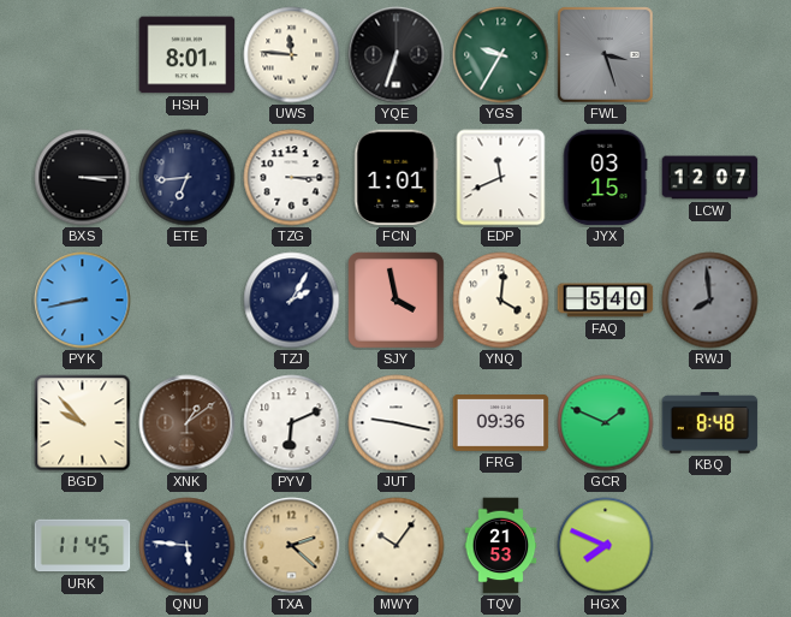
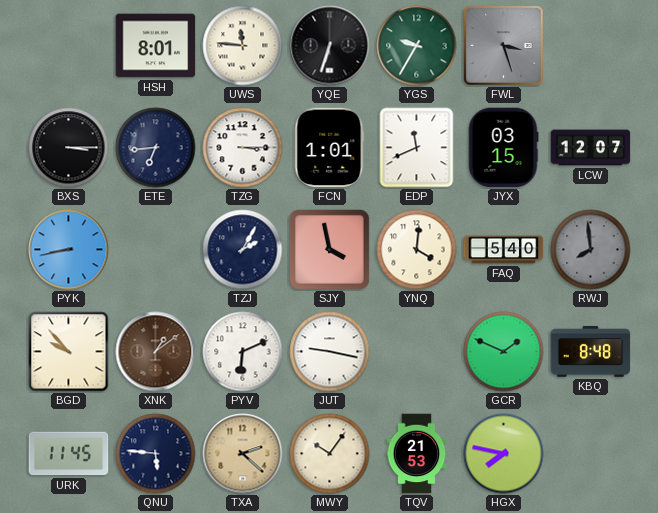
FRG: 09:36 -> none (501, 423)
HGX: 7:49 -> 7:47 (504, 454)
